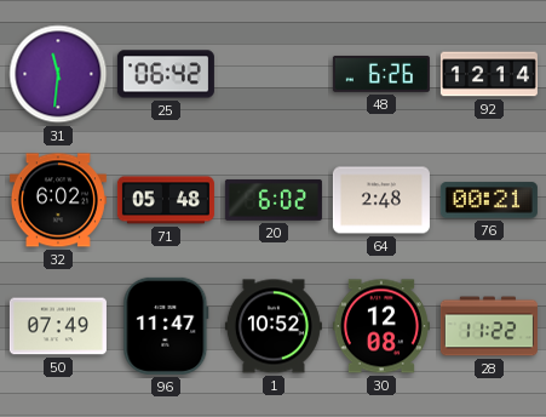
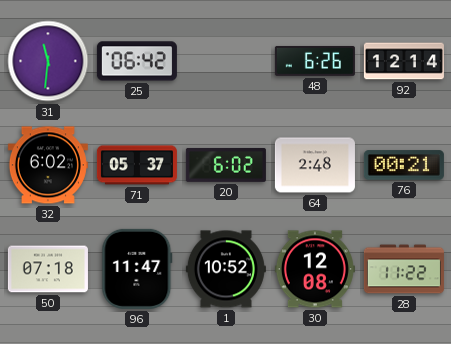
71: 05:48 -> 05:37 (137, 165)
50: 07:49 -> 07:18 (48, 269)
